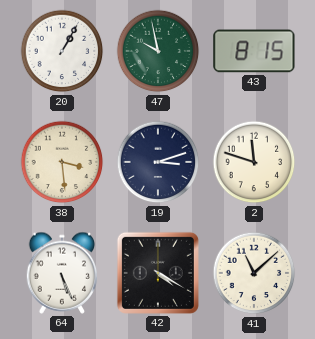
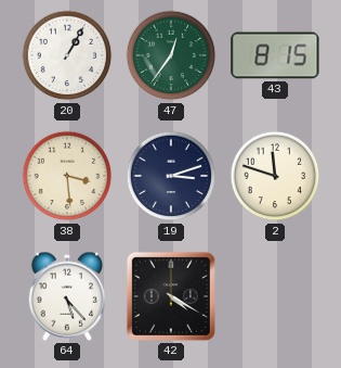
47: 9:58 -> 12:36 (171, 55)
64: 5:26 -> 5:23 (67, 296)
41: 11:08 -> none (254, 273)
